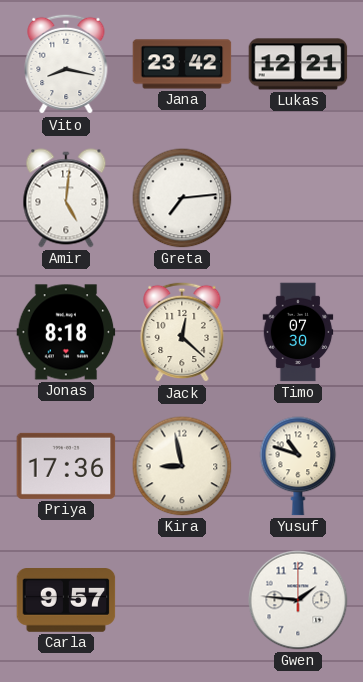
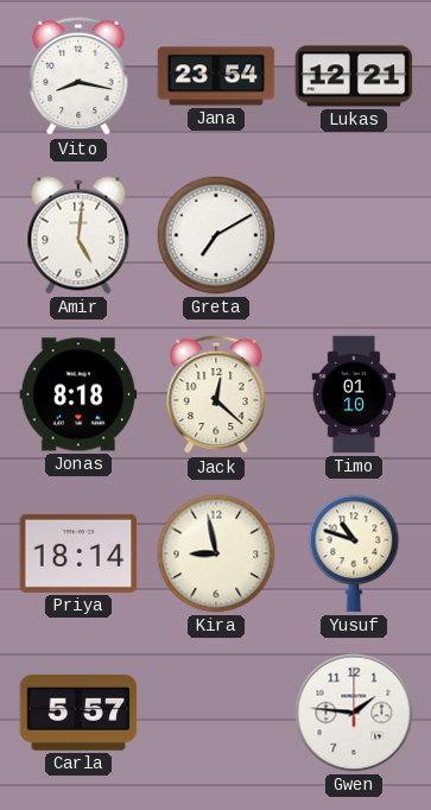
Jana: 23:42 -> 23:54 (216, 76)
Greta: 7:14 -> 7:10 (216, 235)
Timo: 07:30 -> 01:10 (354, 394)
Priya: 17:36 -> 18:14 (78, 553)
Carla: 9:57 -> 5:57 (78, 714)
